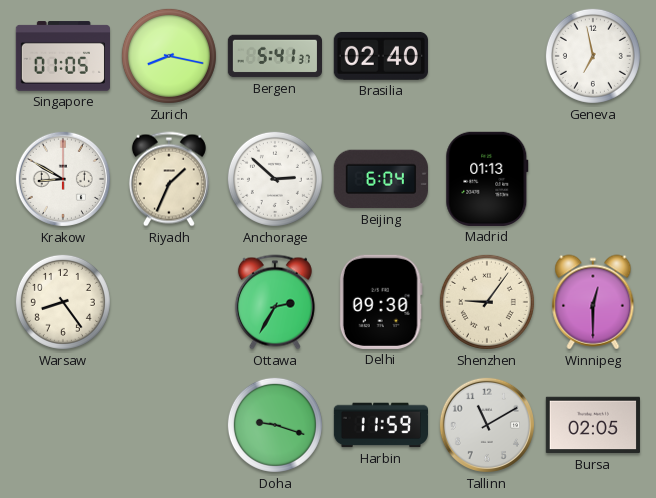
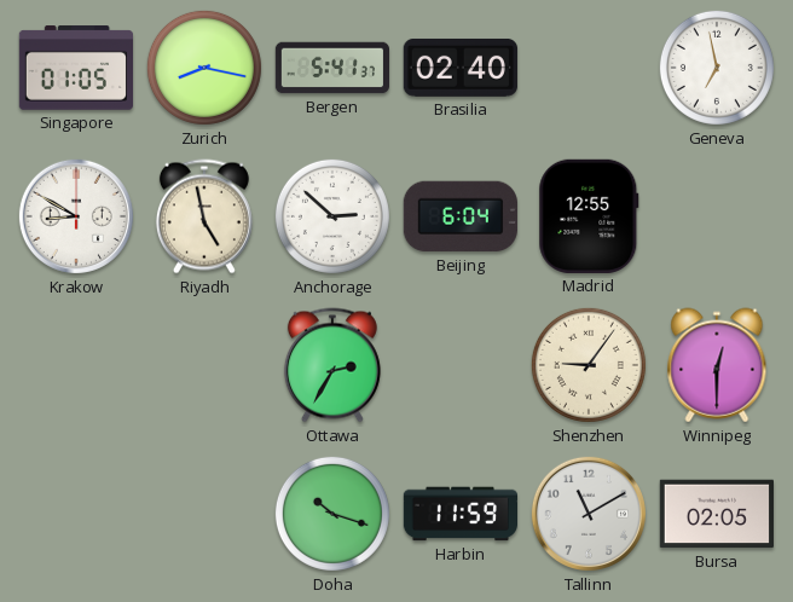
Riyadh: 1:34 -> 4:58 (204, 216)
Madrid: 01:13 -> 12:55 (589, 216)
Warsaw: 8:24 -> none (63, 302)
Delhi: 09:30 -> none (381, 302)
Doha: 9:18 -> 10:18 (332, 514)
